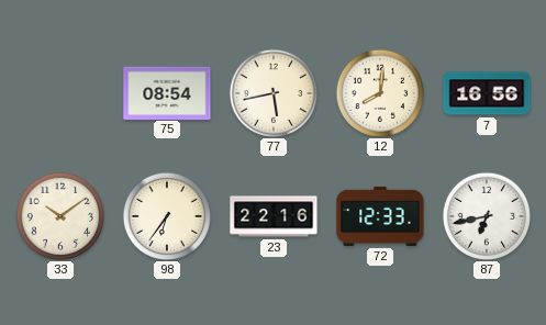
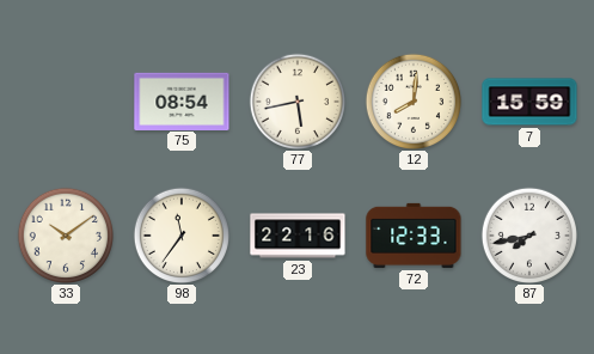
7: 16:56 -> 15:59 (529, 102)
98: 6:36 -> 11:36 (180, 234)
87: 6:43 -> 7:43 (528, 234)
